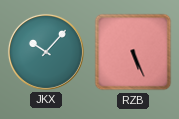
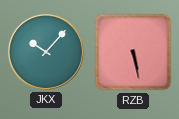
RZB: 5:26 -> 5:28 (133, 52)
